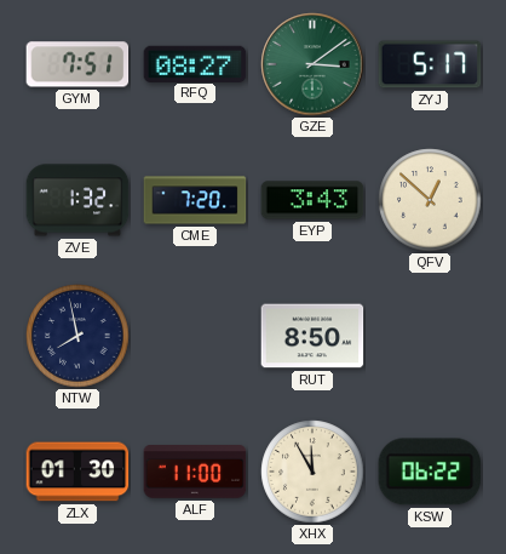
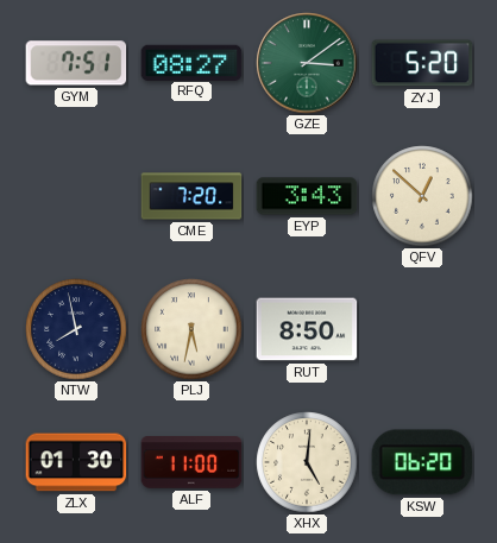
ZYJ: 5:17 -> 5:20 (422, 63)
ZVE: 1:32 -> none (77, 200)
PLJ: none -> 5:32 (191, 329)
XHX: 11:55 -> 5:01 (307, 462)
KSW: 06:22 -> 06:20 (422, 462)
